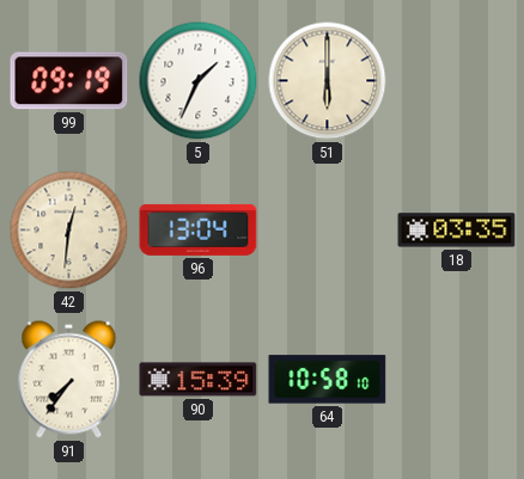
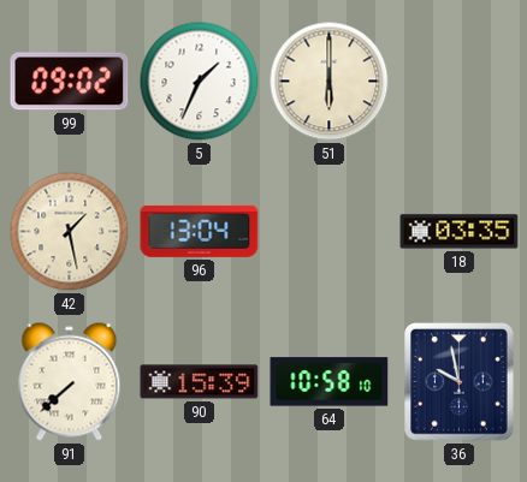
99: 09:19 -> 09:02 (70, 82)
42: 12:31 -> 1:28 (70, 232)
91: 7:36 -> 7:38 (70, 382)
36: none -> 9:58 (460, 382)
